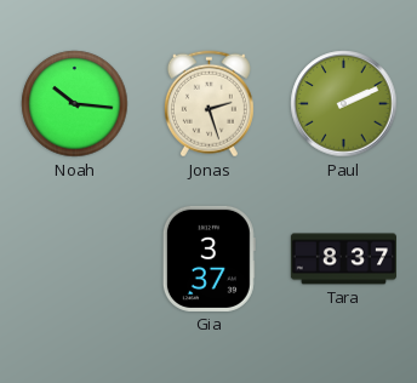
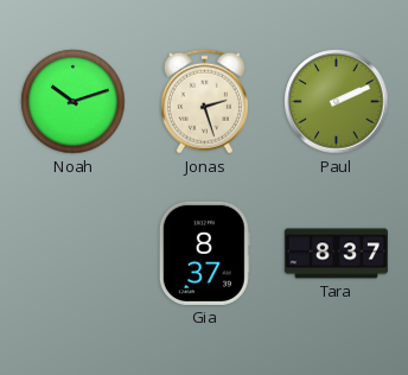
Noah: 10:16 -> 10:12 (74, 102)
Gia: 3:37 -> 8:37 (204, 253)
